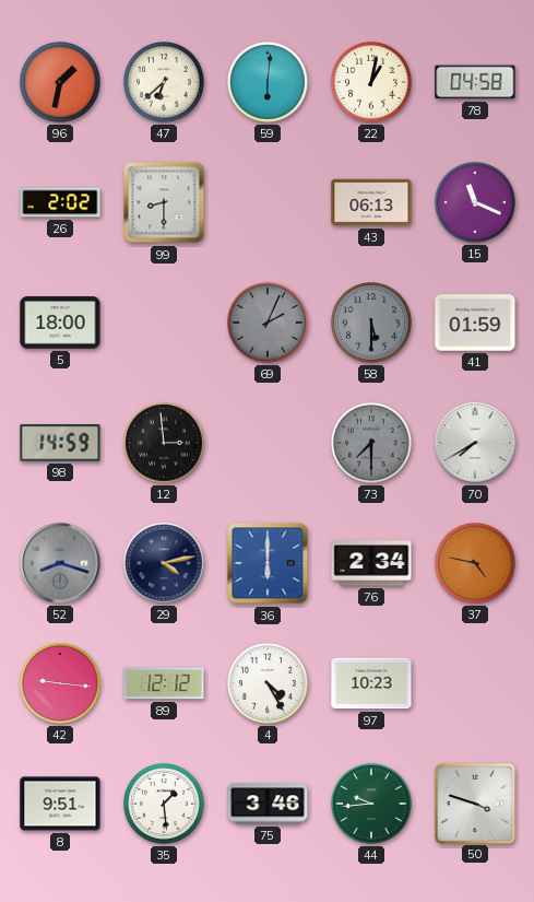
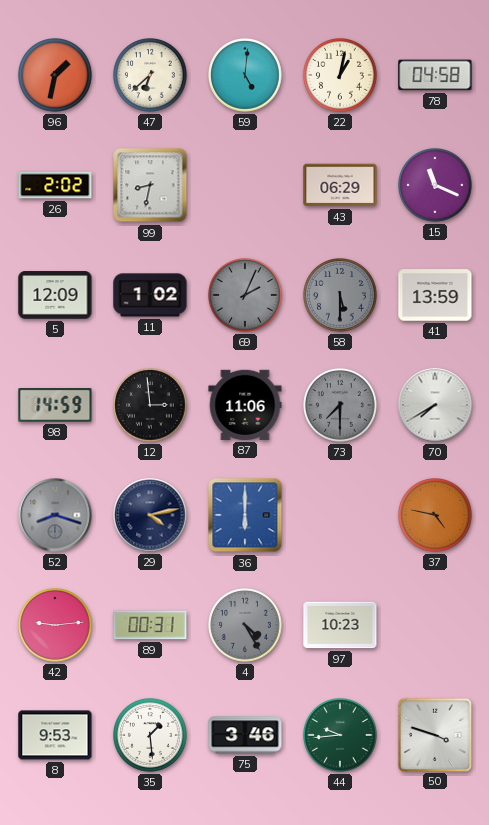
59: 6:01 -> 5:01 (246, 76)
99: 8:30 -> 8:32 (150, 185)
43: 06:13 -> 06:29 (340, 185)
5: 18:00 -> 12:09 (55, 295)
11: none -> 1:02 (150, 295)
41: 01:59 -> 13:59 (435, 295)
87: none -> 11:06 (245, 405)
76: 2:34 -> none (371, 563)
42: 9:16 -> 9:14 (56, 626)
89: 12:12 -> 00:31 (150, 625)
4 dial: white -> grey (246, 626)
8: 9:51 -> 9:53 (55, 735)
